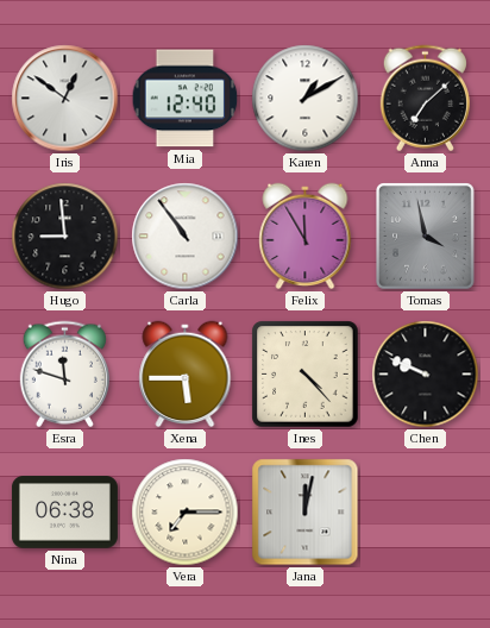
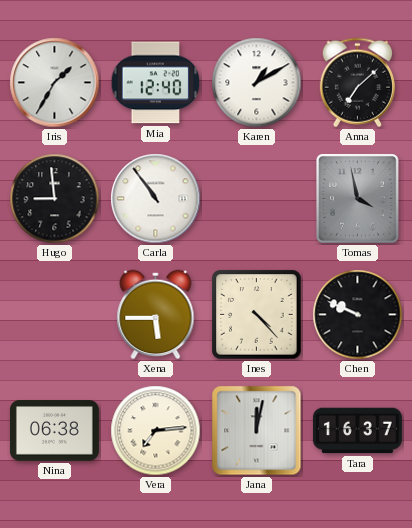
Iris: 12:51 -> 1:35 (55, 83)
Felix: 11:55 -> none (306, 237)
Esra: 11:48 -> none (64, 375)
Vera: 7:15 -> 7:14 (156, 431)
Tara: none -> 16:37 (357, 431)
